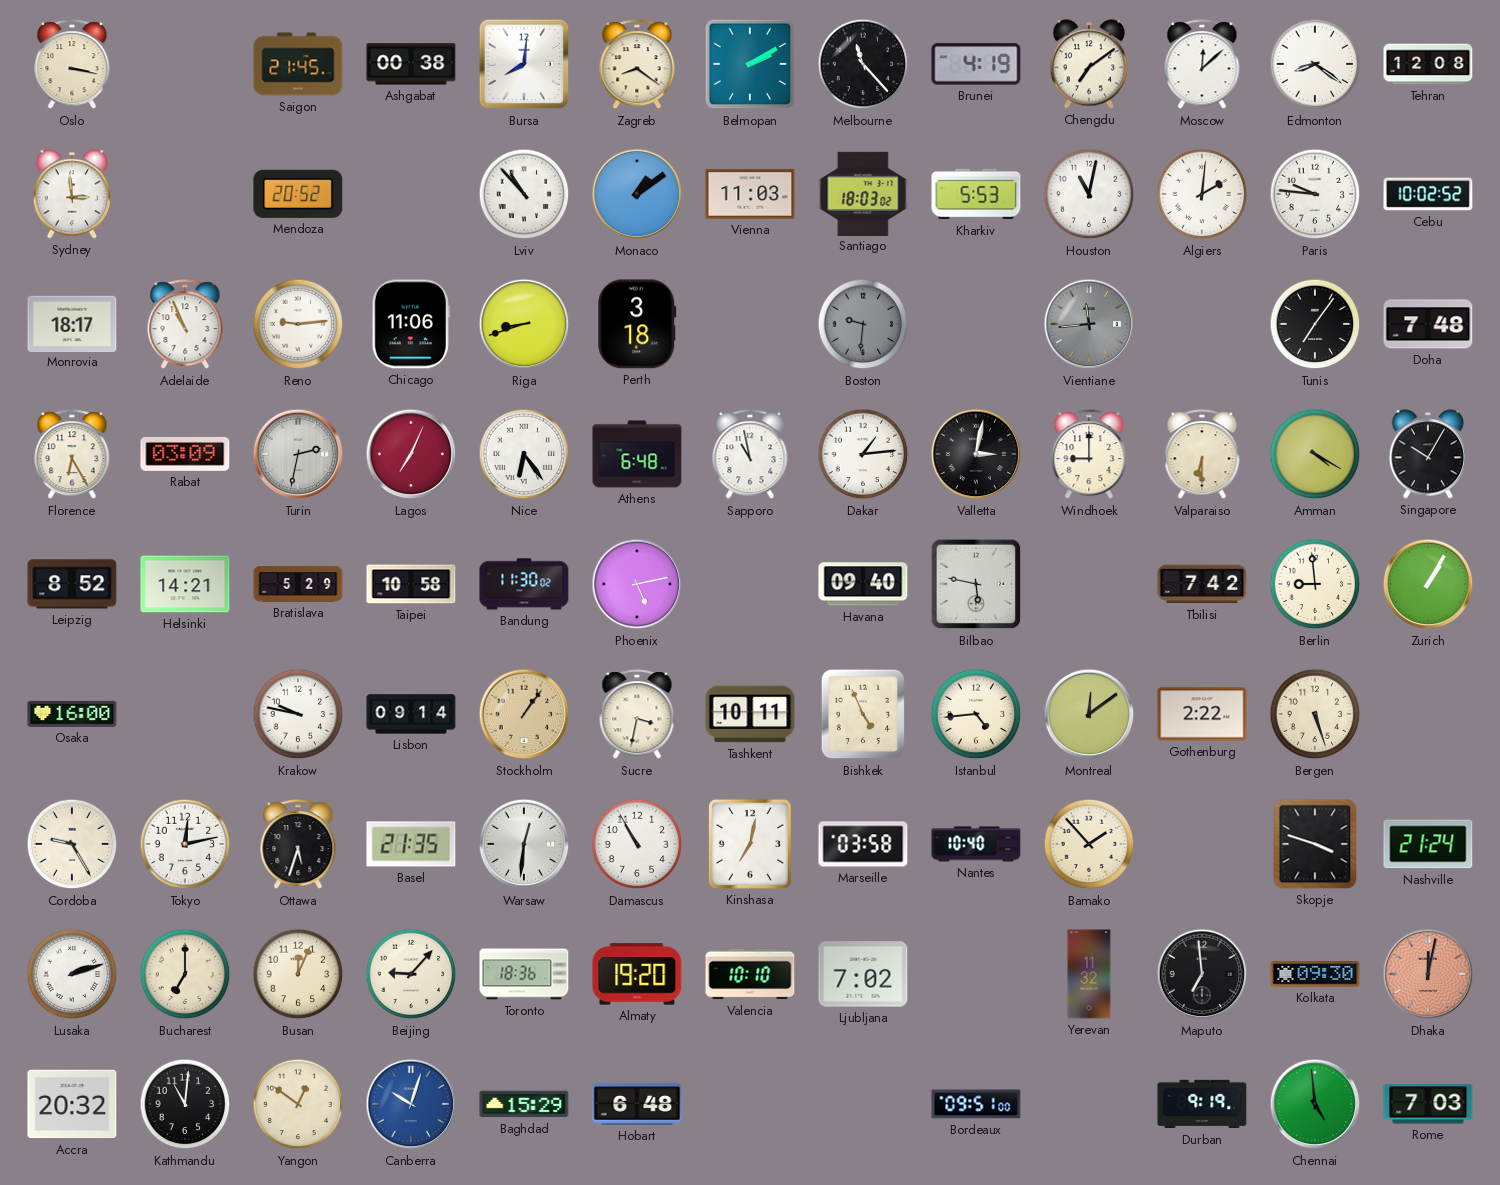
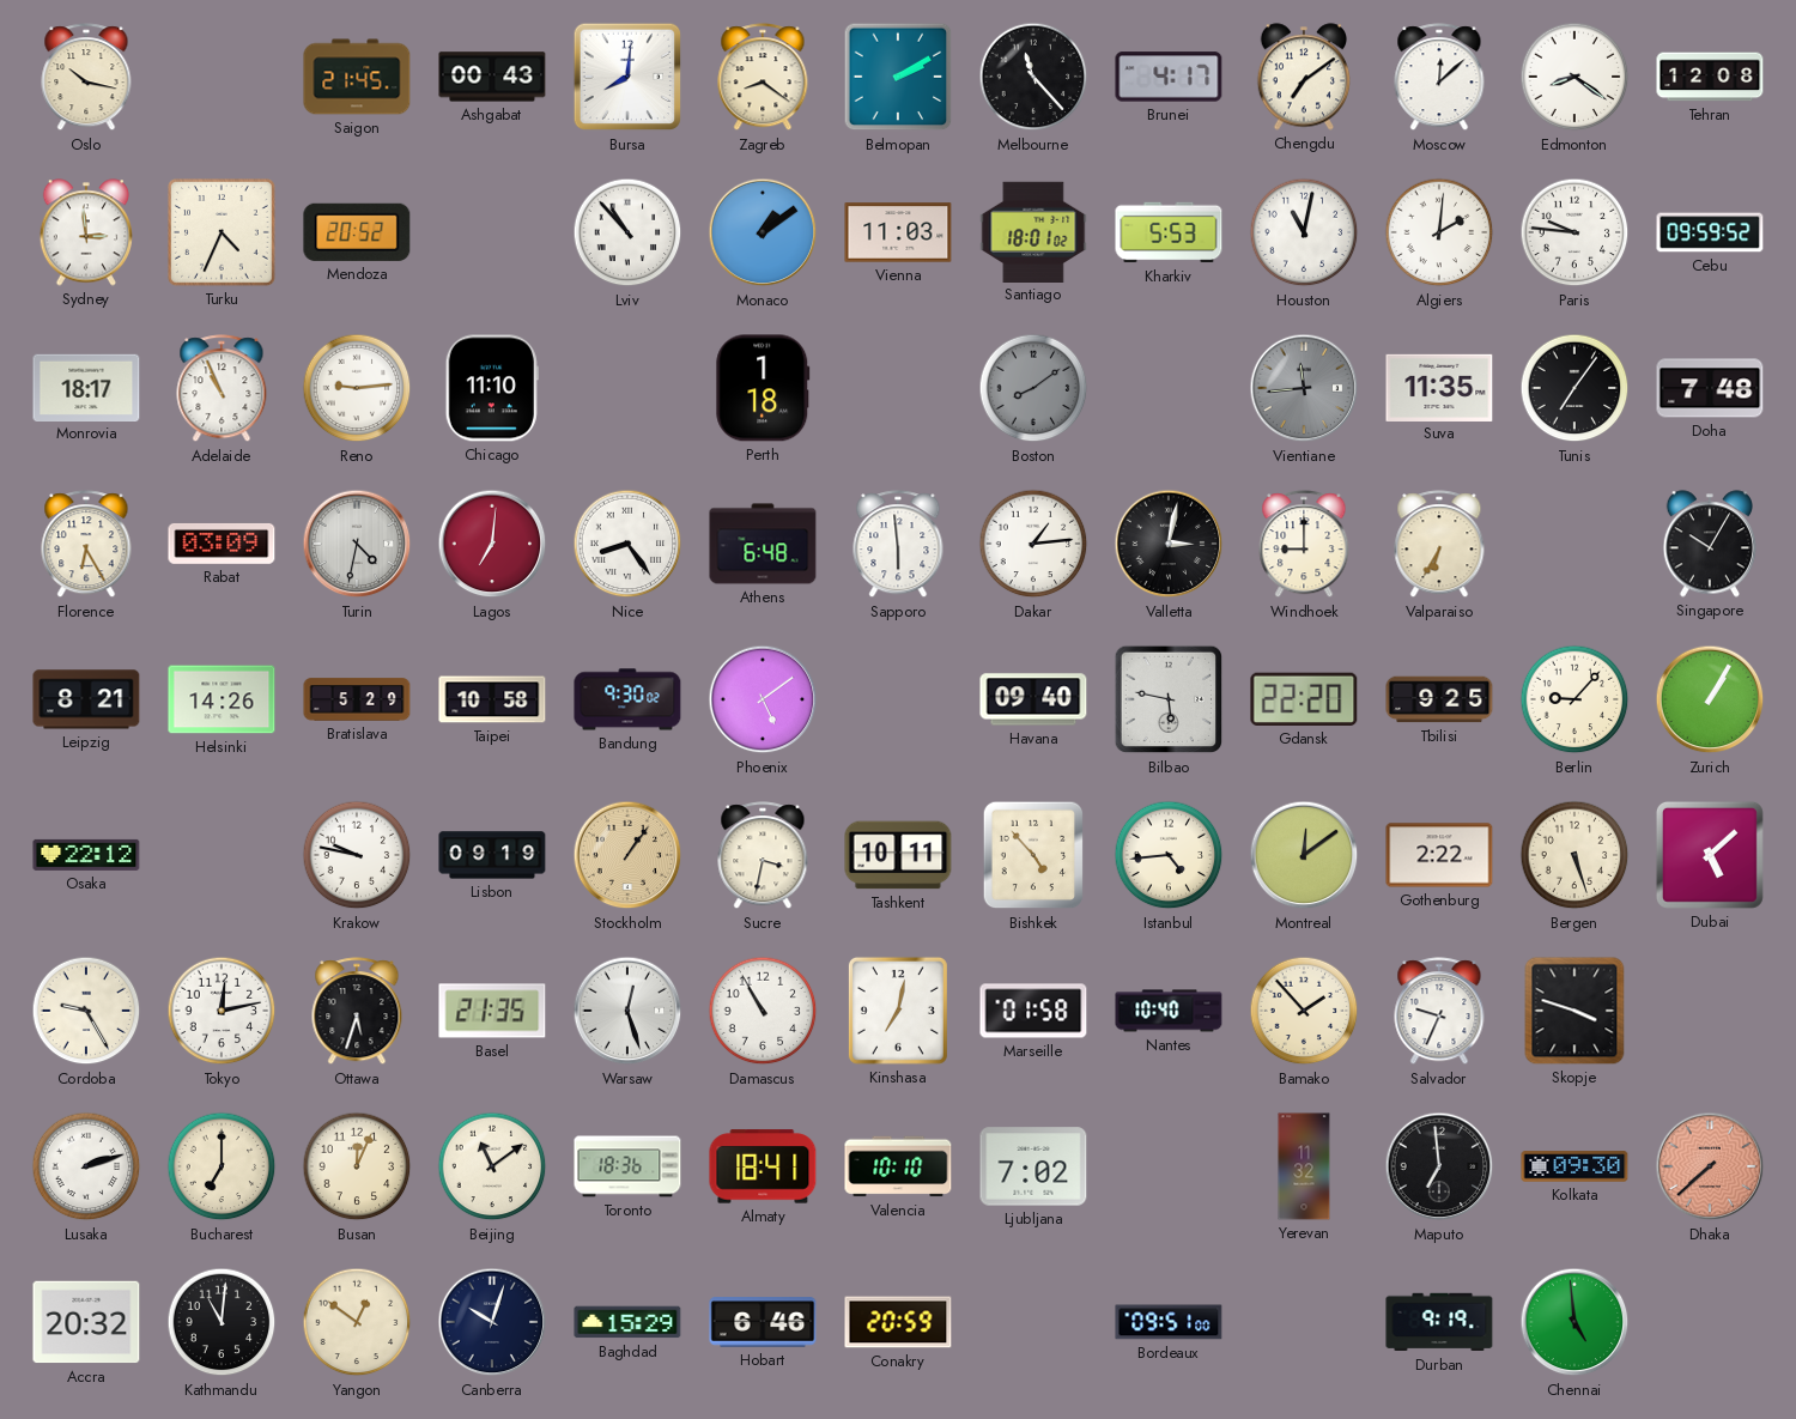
Oslo: 3:17 -> 10:17 (86, 78)
Ashgabat: 00:38 -> 00:43 (492, 77)
Brunei: 4:19 -> 4:17 (1169, 77)
Turku: none -> 4:34 (223, 234)
Santiago: 18:03 -> 18:01 (1033, 231)
Cebu: 10:02 -> 09:59 (1710, 232)
Chicago: 11:06 -> 11:10 (492, 388)
Riga: 8:42 -> none (524, 324)
Perth: 3:18 -> 1:18 (763, 388)
Boston: 9:31 -> 8:09 (1033, 388)
Suva: none -> 11:35 (1439, 387)
Turin: 2:32 -> 4:32 (357, 544)
Lagos: 7:04 -> 7:01 (492, 544)
Nice: 6:24 -> 8:24 (627, 544)
Sapporo: 10:58 -> 5:59 (898, 545)
Valparaiso: 6:30 -> 6:35 (1439, 545)
Amman: 4:20 -> none (1315, 454)
Leipzig: 8:52 -> 8:21 (86, 699)
Helsinki: 14:21 -> 14:26 (222, 699)
Bandung: 11:30 -> 9:30 (627, 699)
Phoenix: 5:13 -> 5:09 (763, 699)
Gdansk: none -> 22:20 (1304, 699)
Tbilisi: 7:42 -> 9:25 (1439, 699)
Berlin: 8:59 -> 9:07 (1574, 699)
Osaka: 16:00 -> 22:12 (86, 855)
Lisbon: 09:14 -> 09:19 (492, 855)
Bishkek: 4:56 -> 4:53 (1033, 855)
Dubai: none -> 5:08 (1710, 855)
Warsaw: 12:31 -> 12:27 (627, 1011)
Marseille: 03:58 -> 01:58 (1033, 1011)
Salvador: none -> 9:34 (1439, 1012)
Nashville: 21:24 -> none (1428, 844)
Beijing: 9:07 -> 11:09 (492, 1166)
Almaty: 19:20 -> 18:41 (763, 1166)
Dhaka: 12:02 -> 7:38 (1710, 1166)
Canberra dial: blue -> navy (492, 1322)
Hobart: 6:48 -> 6:46 (763, 1322)
Conakry: none -> 20:59 (898, 1322)
Rome: 7:03 -> none (1428, 1104)
